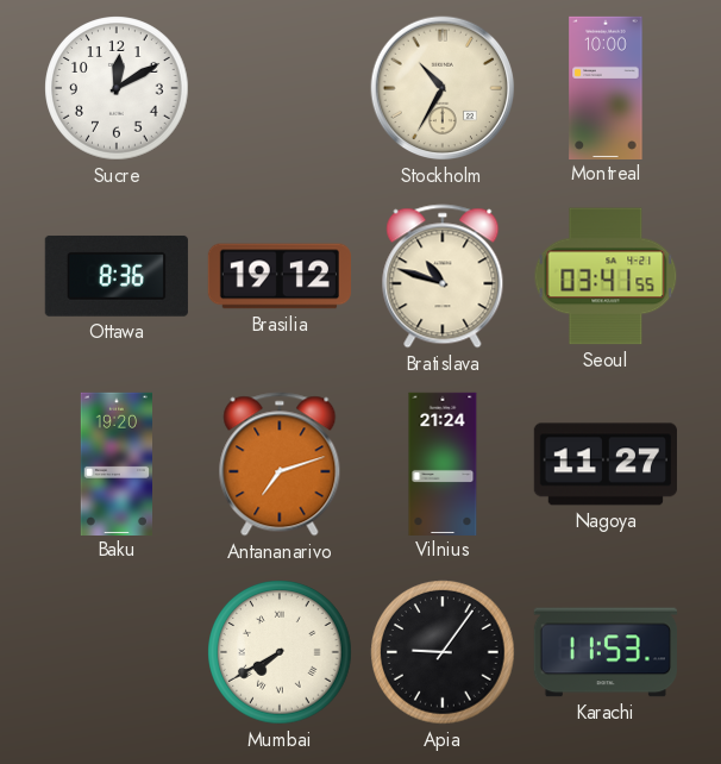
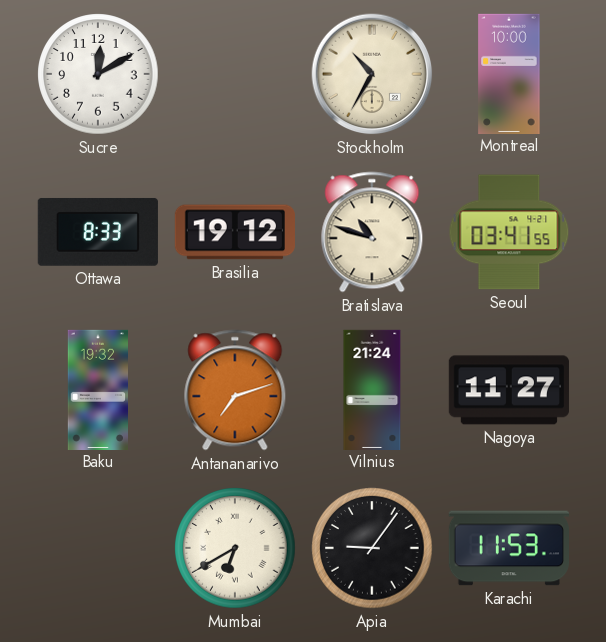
Ottawa: 8:36 -> 8:33 (98, 232)
Baku: 19:20 -> 19:32 (97, 389)
Mumbai: 7:40 -> 6:40 (235, 548)
